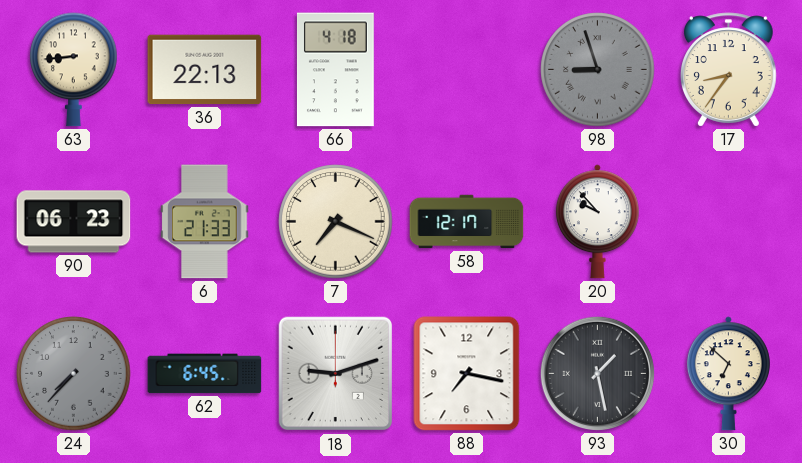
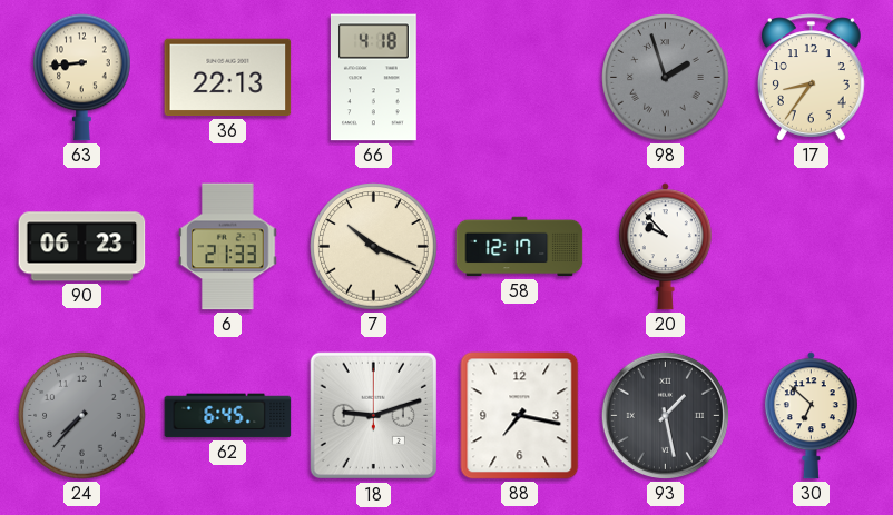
98: 8:57 -> 1:57 (666, 78)
7: 7:19 -> 10:19 (374, 247)
